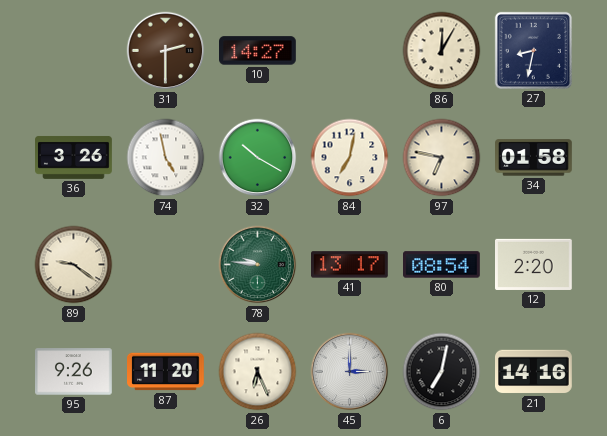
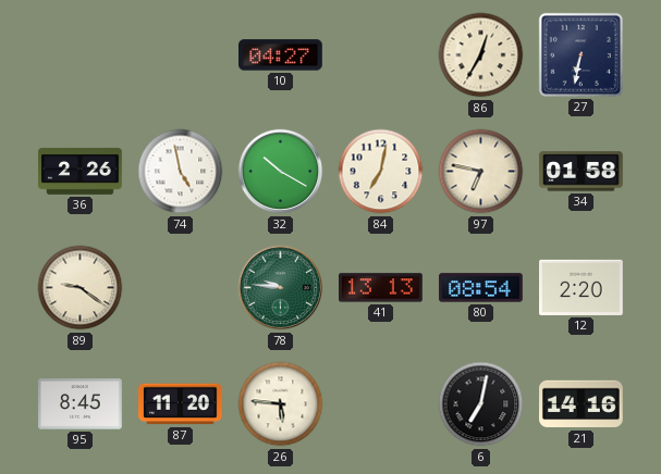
31: 2:30 -> none (166, 51)
10: 14:27 -> 04:27 (281, 55)
86: 12:05 -> 12:35 (481, 55)
27: 8:32 -> 6:32 (580, 54)
36: 3:26 -> 2:26 (81, 171)
41: 13:17 -> 13:13 (381, 288)
95: 9:26 -> 8:45 (81, 404)
26: 6:26 -> 5:46 (281, 404)
45: 3:00 -> none (350, 372)
